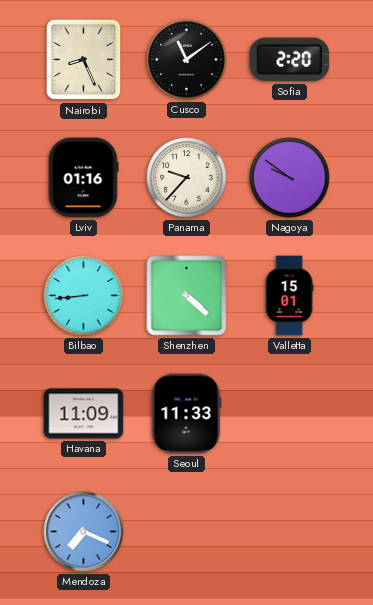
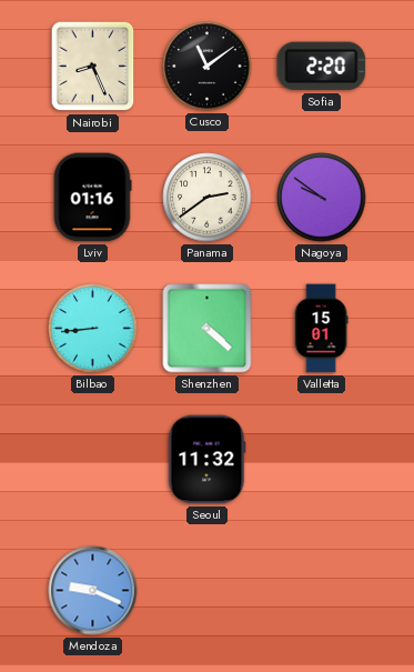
Panama: 9:37 -> 2:39 (208, 198)
Havana: 11:09 -> none (84, 414)
Seoul: 11:33 -> 11:32 (206, 460)
Mendoza: 7:19 -> 9:19 (93, 591)
